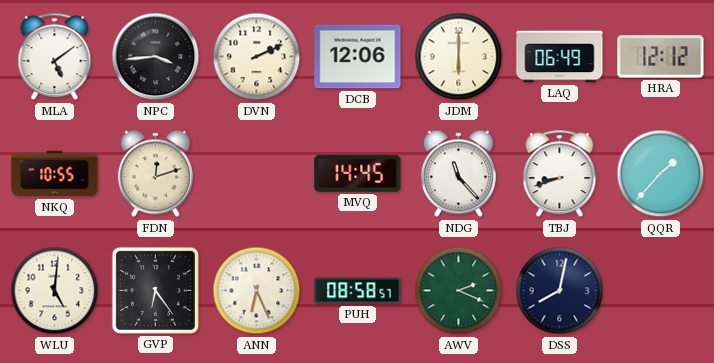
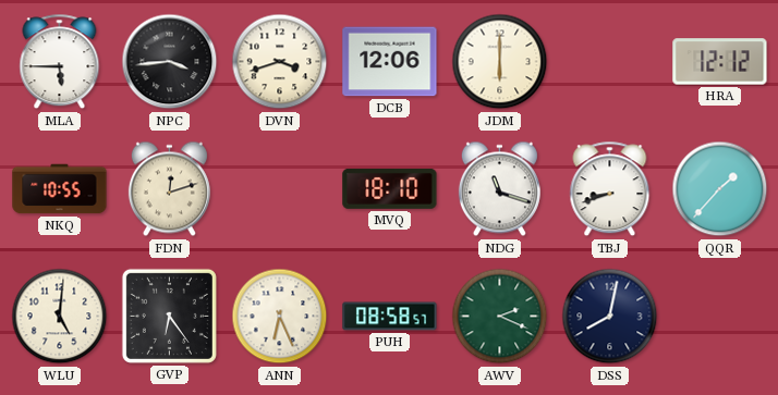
MLA: 5:09 -> 5:45 (60, 62)
DVN: 2:11 -> 3:42 (280, 62)
LAQ: 06:49 -> none (560, 57)
MVQ: 14:45 -> 18:10 (390, 188)
NDG: 11:23 -> 11:18 (499, 189)
